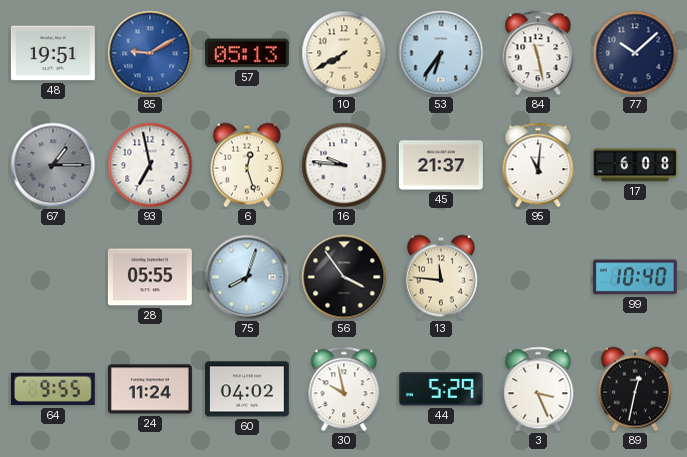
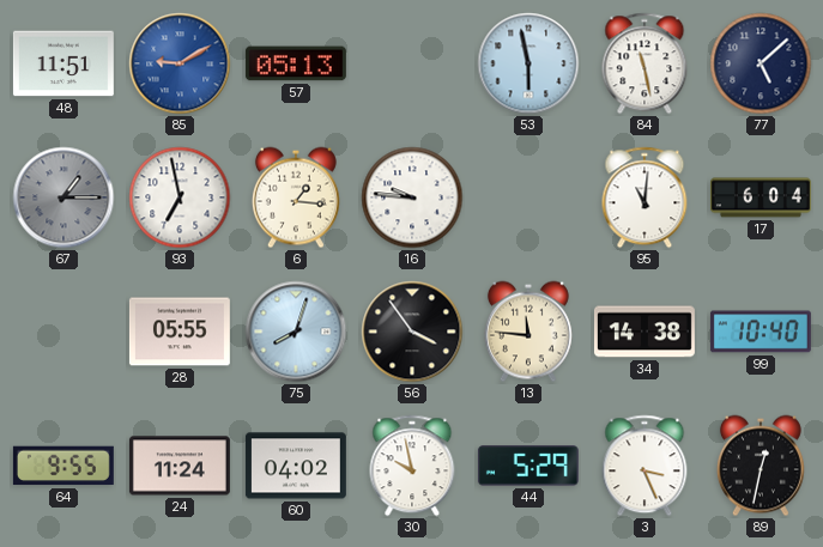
48: 19:51 -> 11:51 (63, 63)
10: 7:40 -> none (344, 53)
53: 6:36 -> 5:58 (528, 63)
77: 10:08 -> 5:08 (761, 63)
6: 12:27 -> 1:16 (296, 197)
45: 21:37 -> none (441, 165)
17: 6:08 -> 6:04 (761, 197)
34: none -> 14:38 (645, 332)
